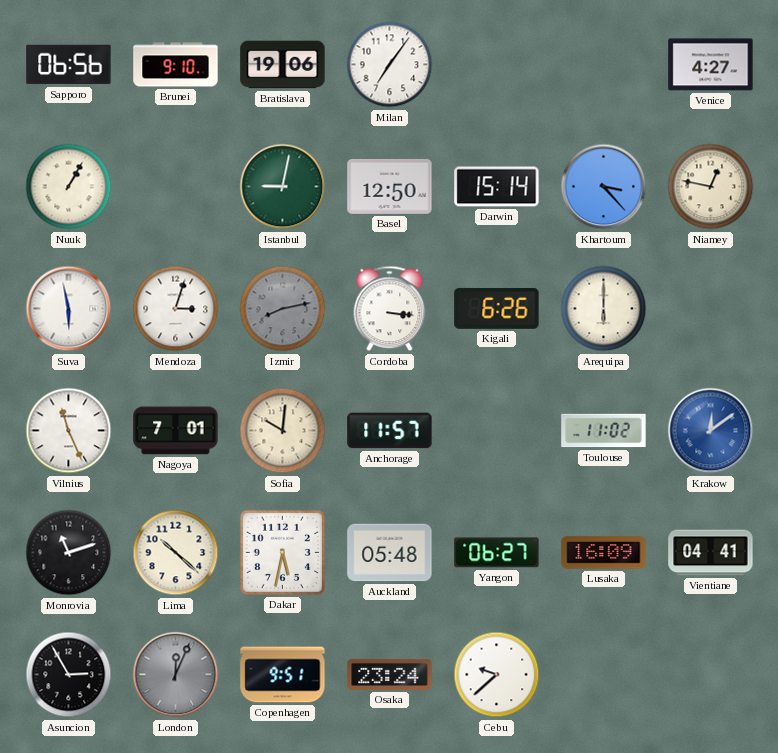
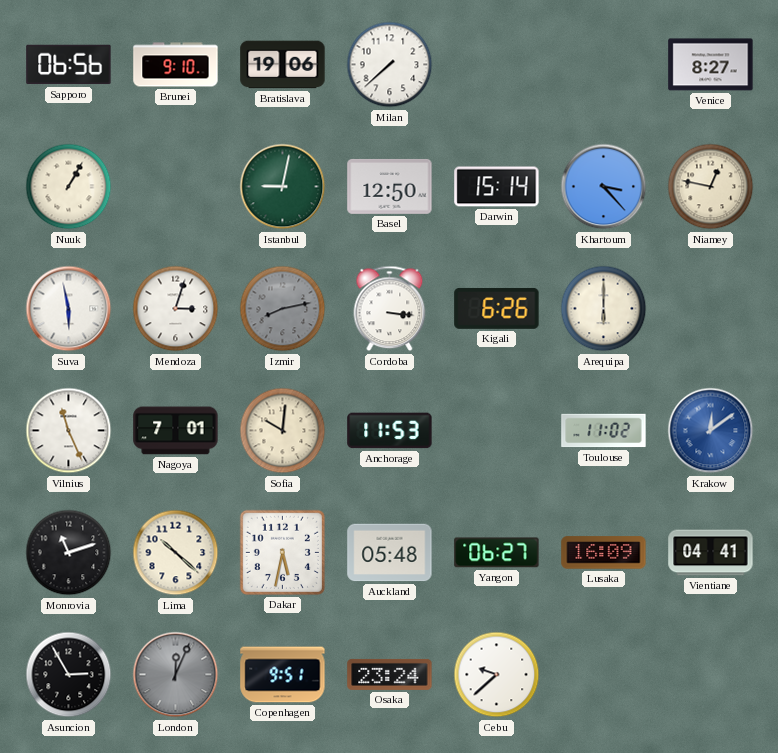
Milan: 7:06 -> 7:38 (390, 65)
Venice: 4:27 -> 8:27 (711, 65)
Anchorage: 11:57 -> 11:53 (390, 431)
